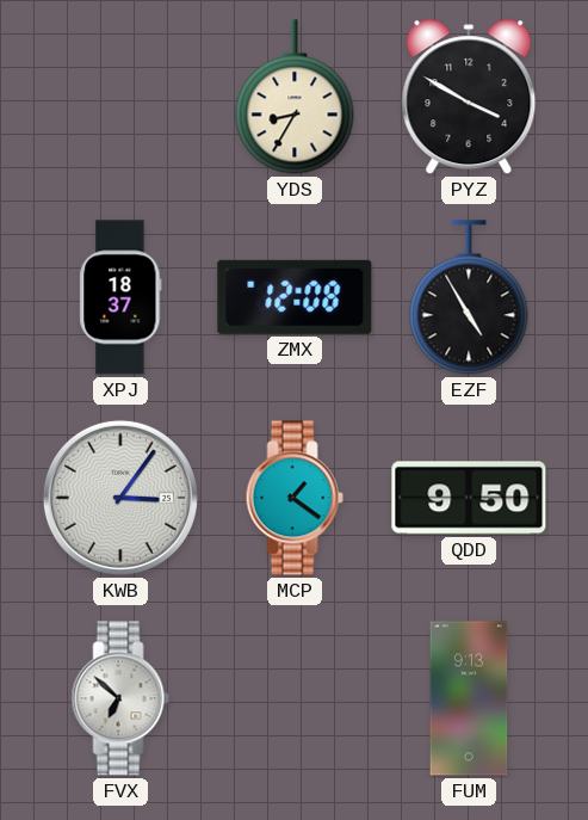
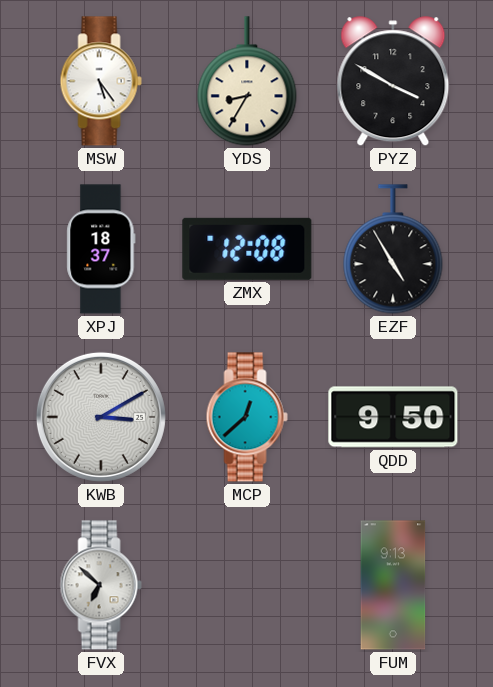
MSW: none -> 5:24 (101, 81)
KWB: 3:06 -> 3:10 (101, 417)
MCP: 1:21 -> 12:38 (247, 417)
